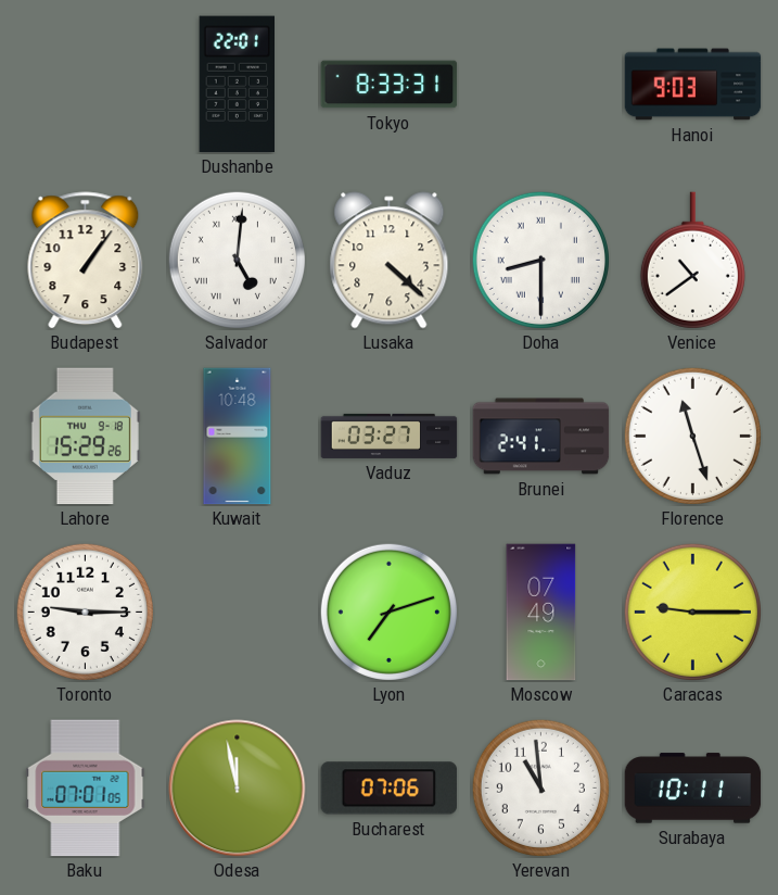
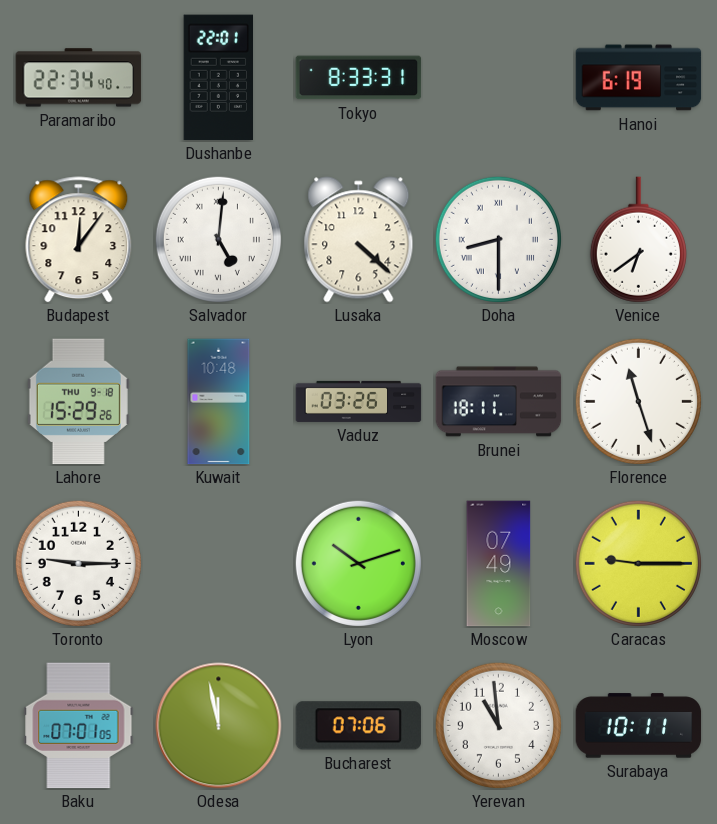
Paramaribo: none -> 22:34 (79, 78)
Hanoi: 9:03 -> 6:19 (639, 78)
Budapest: 1:06 -> 12:06 (79, 240)
Venice: 10:39 -> 6:39 (638, 240)
Vaduz: 03:27 -> 03:26 (359, 401)
Brunei: 2:41 -> 18:11 (499, 402)
Lyon: 7:12 -> 10:12 (358, 563)
